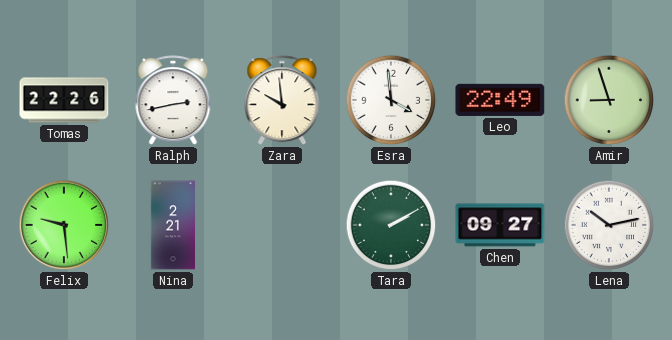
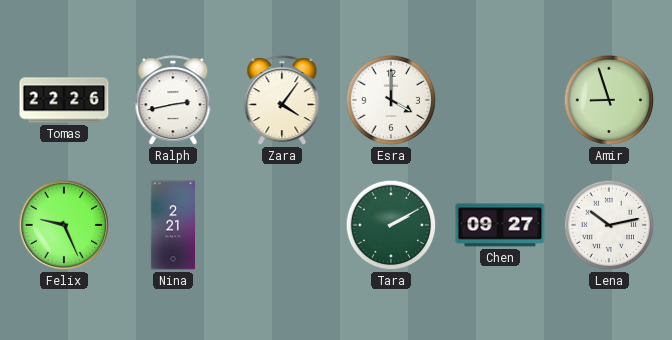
Zara: 9:59 -> 4:06 (282, 101)
Esra: 3:59 -> 4:00 (391, 100)
Leo: 22:49 -> none (500, 100)
Felix: 9:29 -> 9:26 (64, 225)
